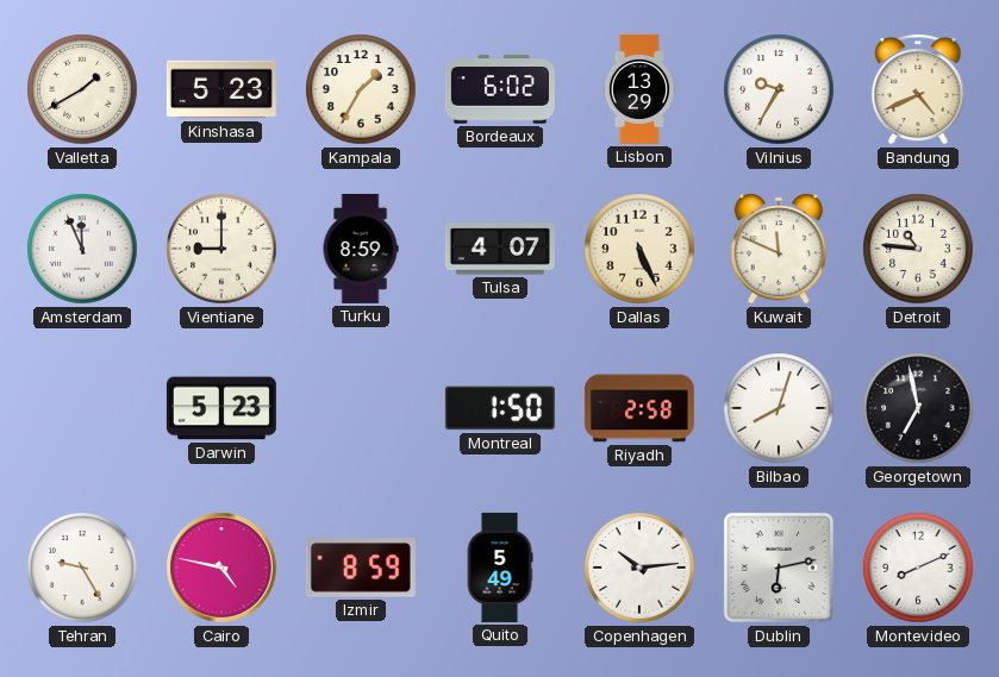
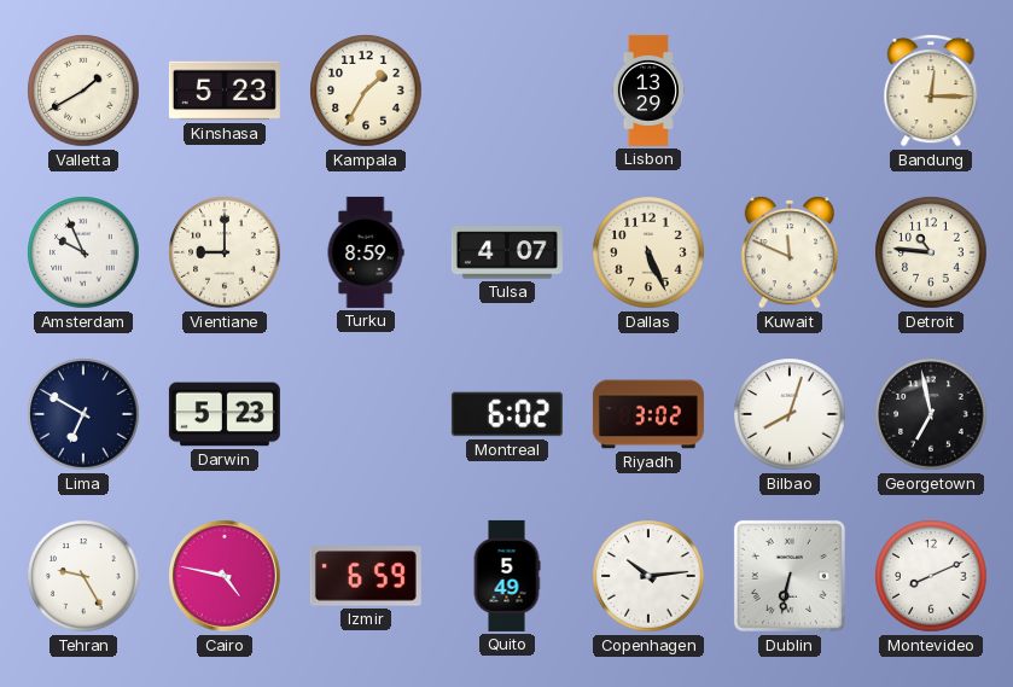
Bordeaux: 6:02 -> none (500, 89)
Vilnius: 9:35 -> none (779, 89)
Bandung: 4:41 -> 12:15 (931, 91)
Amsterdam: 11:56 -> 9:56 (83, 252)
Lima: none -> 6:50 (83, 414)
Montreal: 1:50 -> 6:02 (507, 414)
Riyadh: 2:58 -> 3:02 (648, 414)
Izmir: 8:59 -> 6:59 (366, 576)
Dublin: 6:13 -> 6:32 (790, 576)
